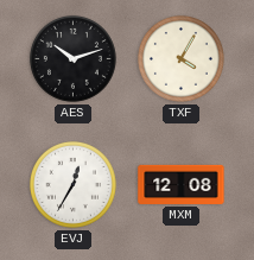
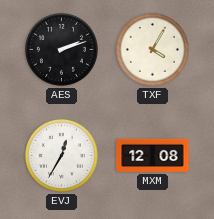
AES: 10:12 -> 2:12 (61, 49)
